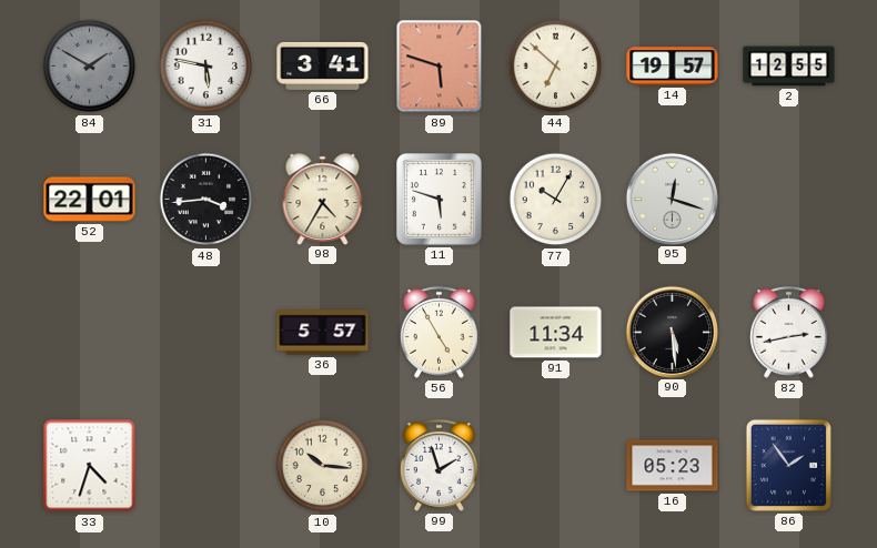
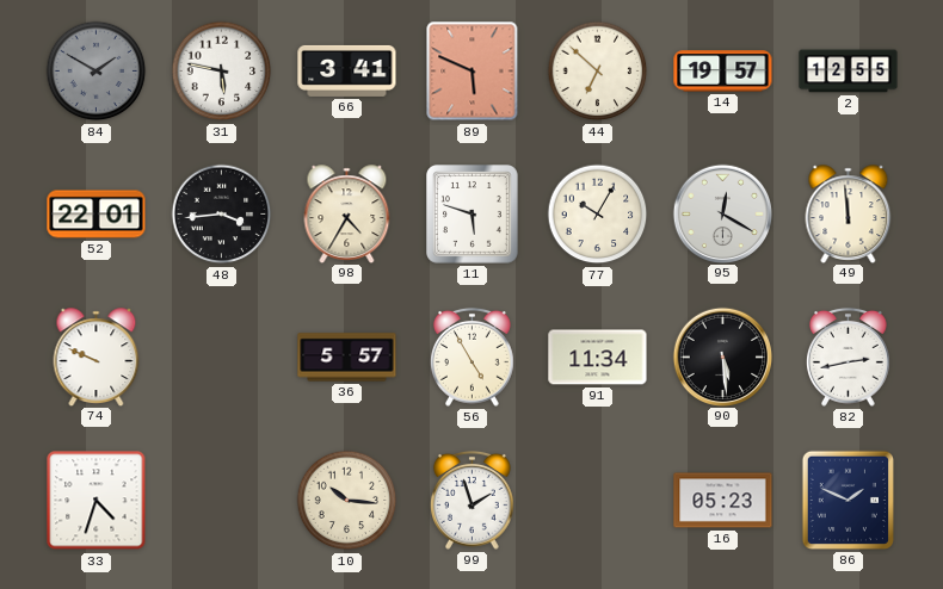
89: 5:48 -> 5:49 (473, 72)
95: 12:18 -> 12:20 (722, 213)
49: none -> 11:59 (849, 213)
74: none -> 9:49 (97, 356)
86: 1:54 -> 1:49 (848, 500)
